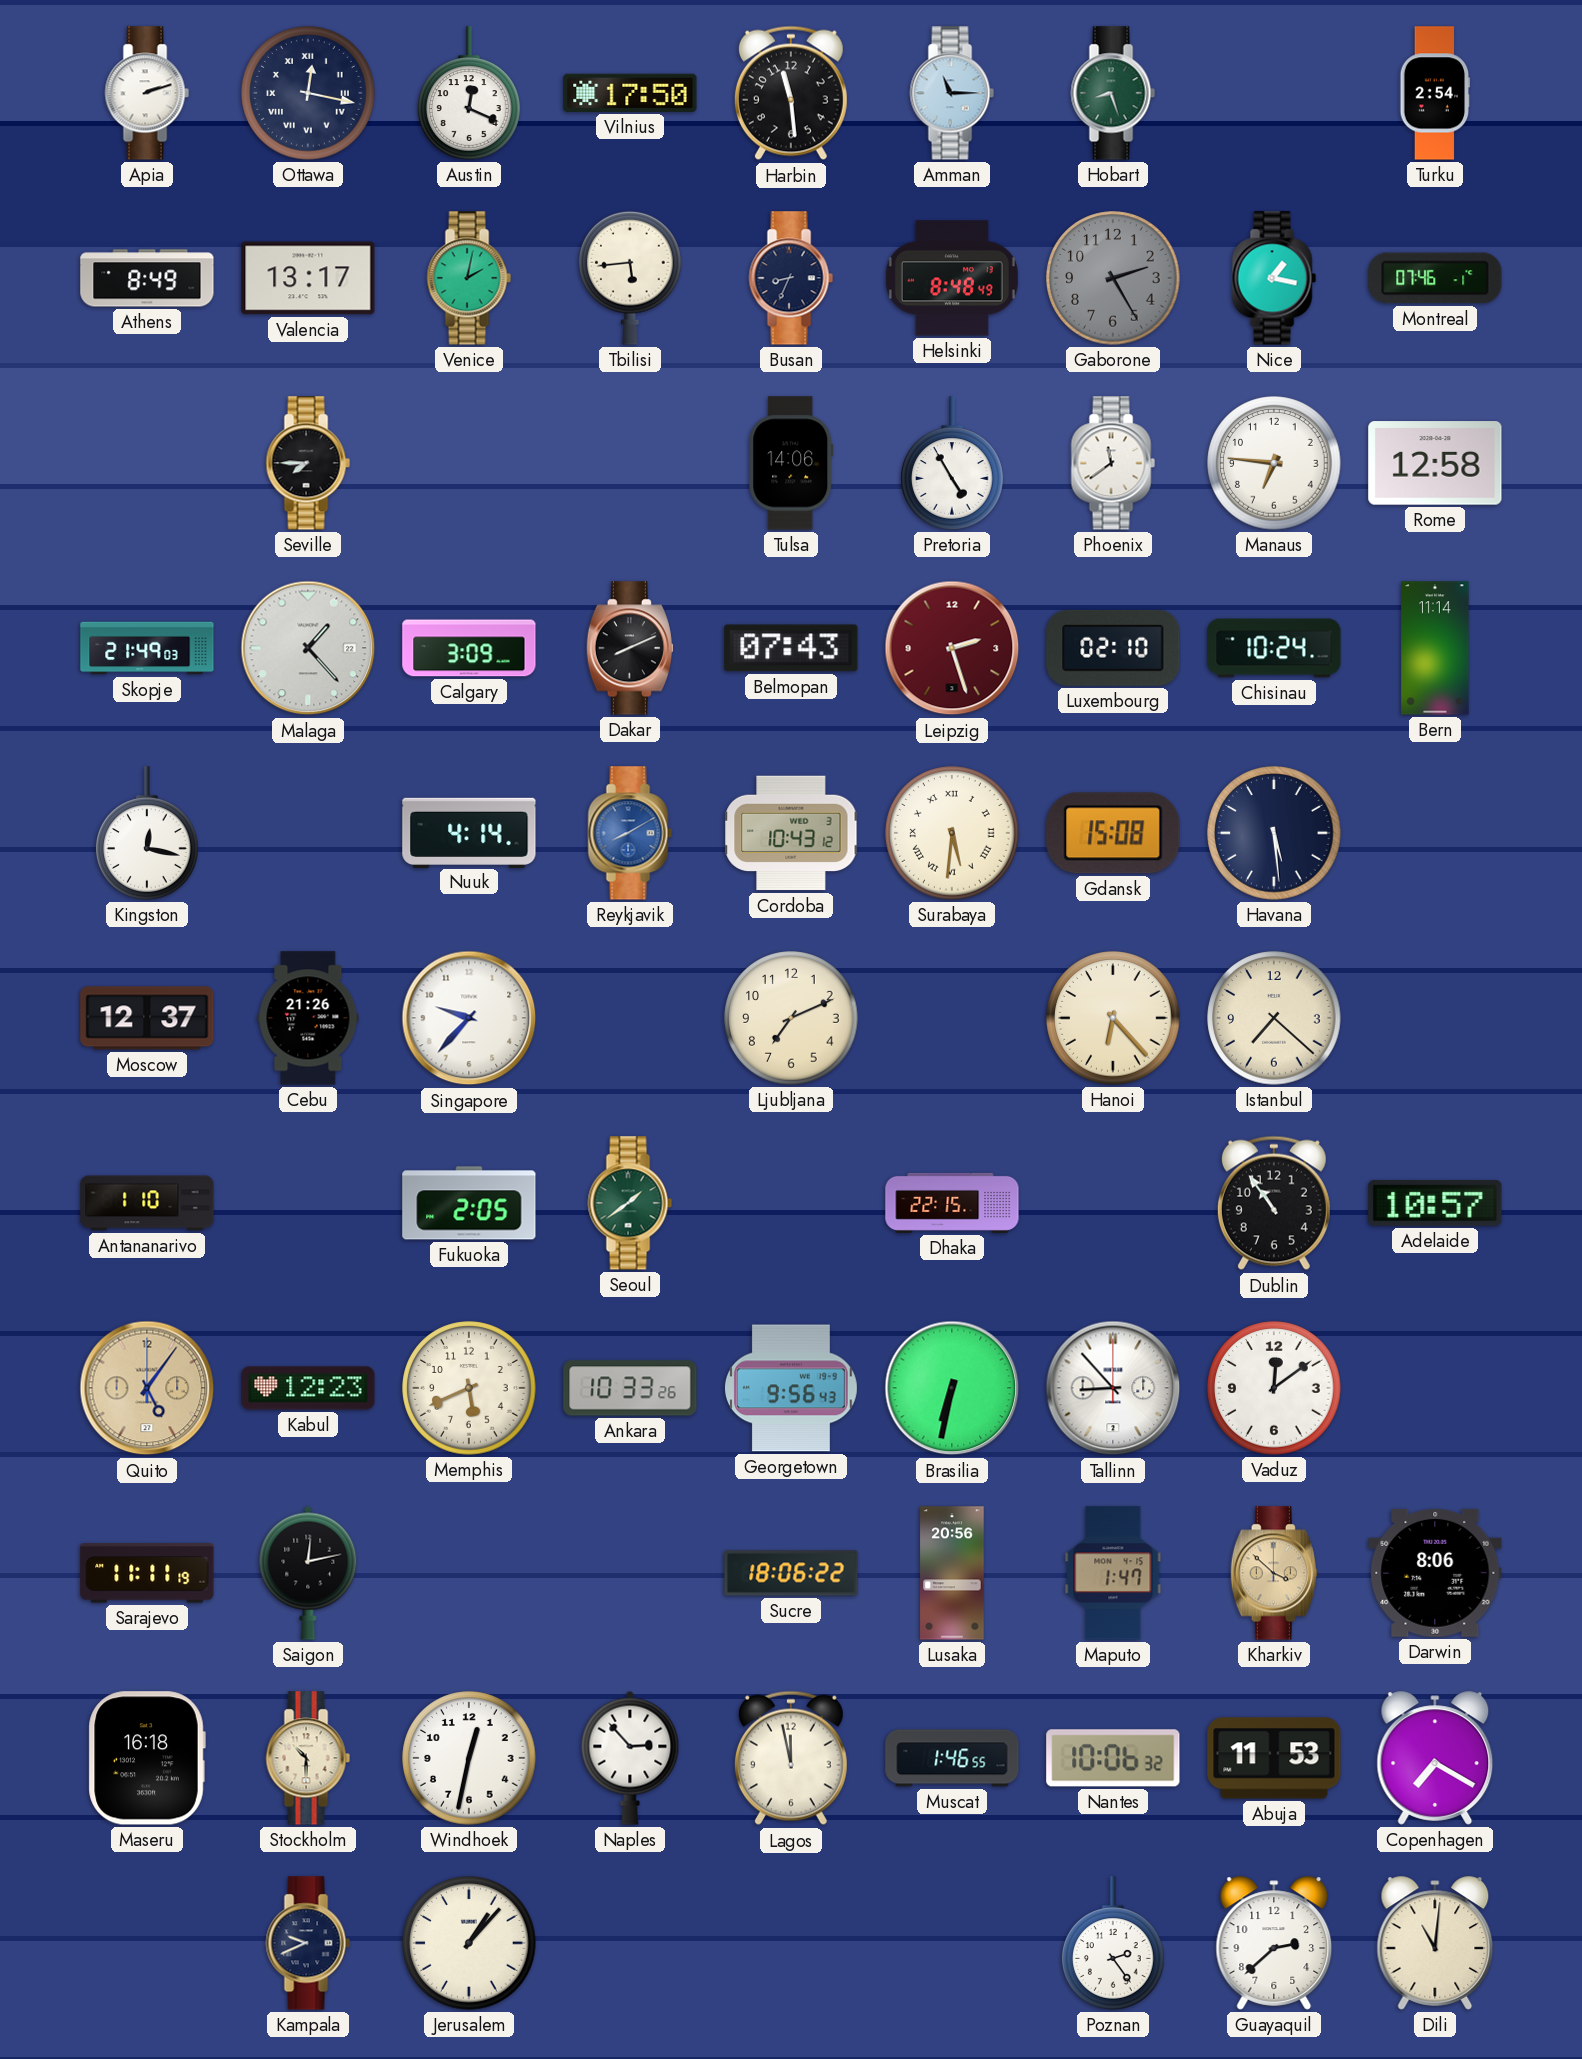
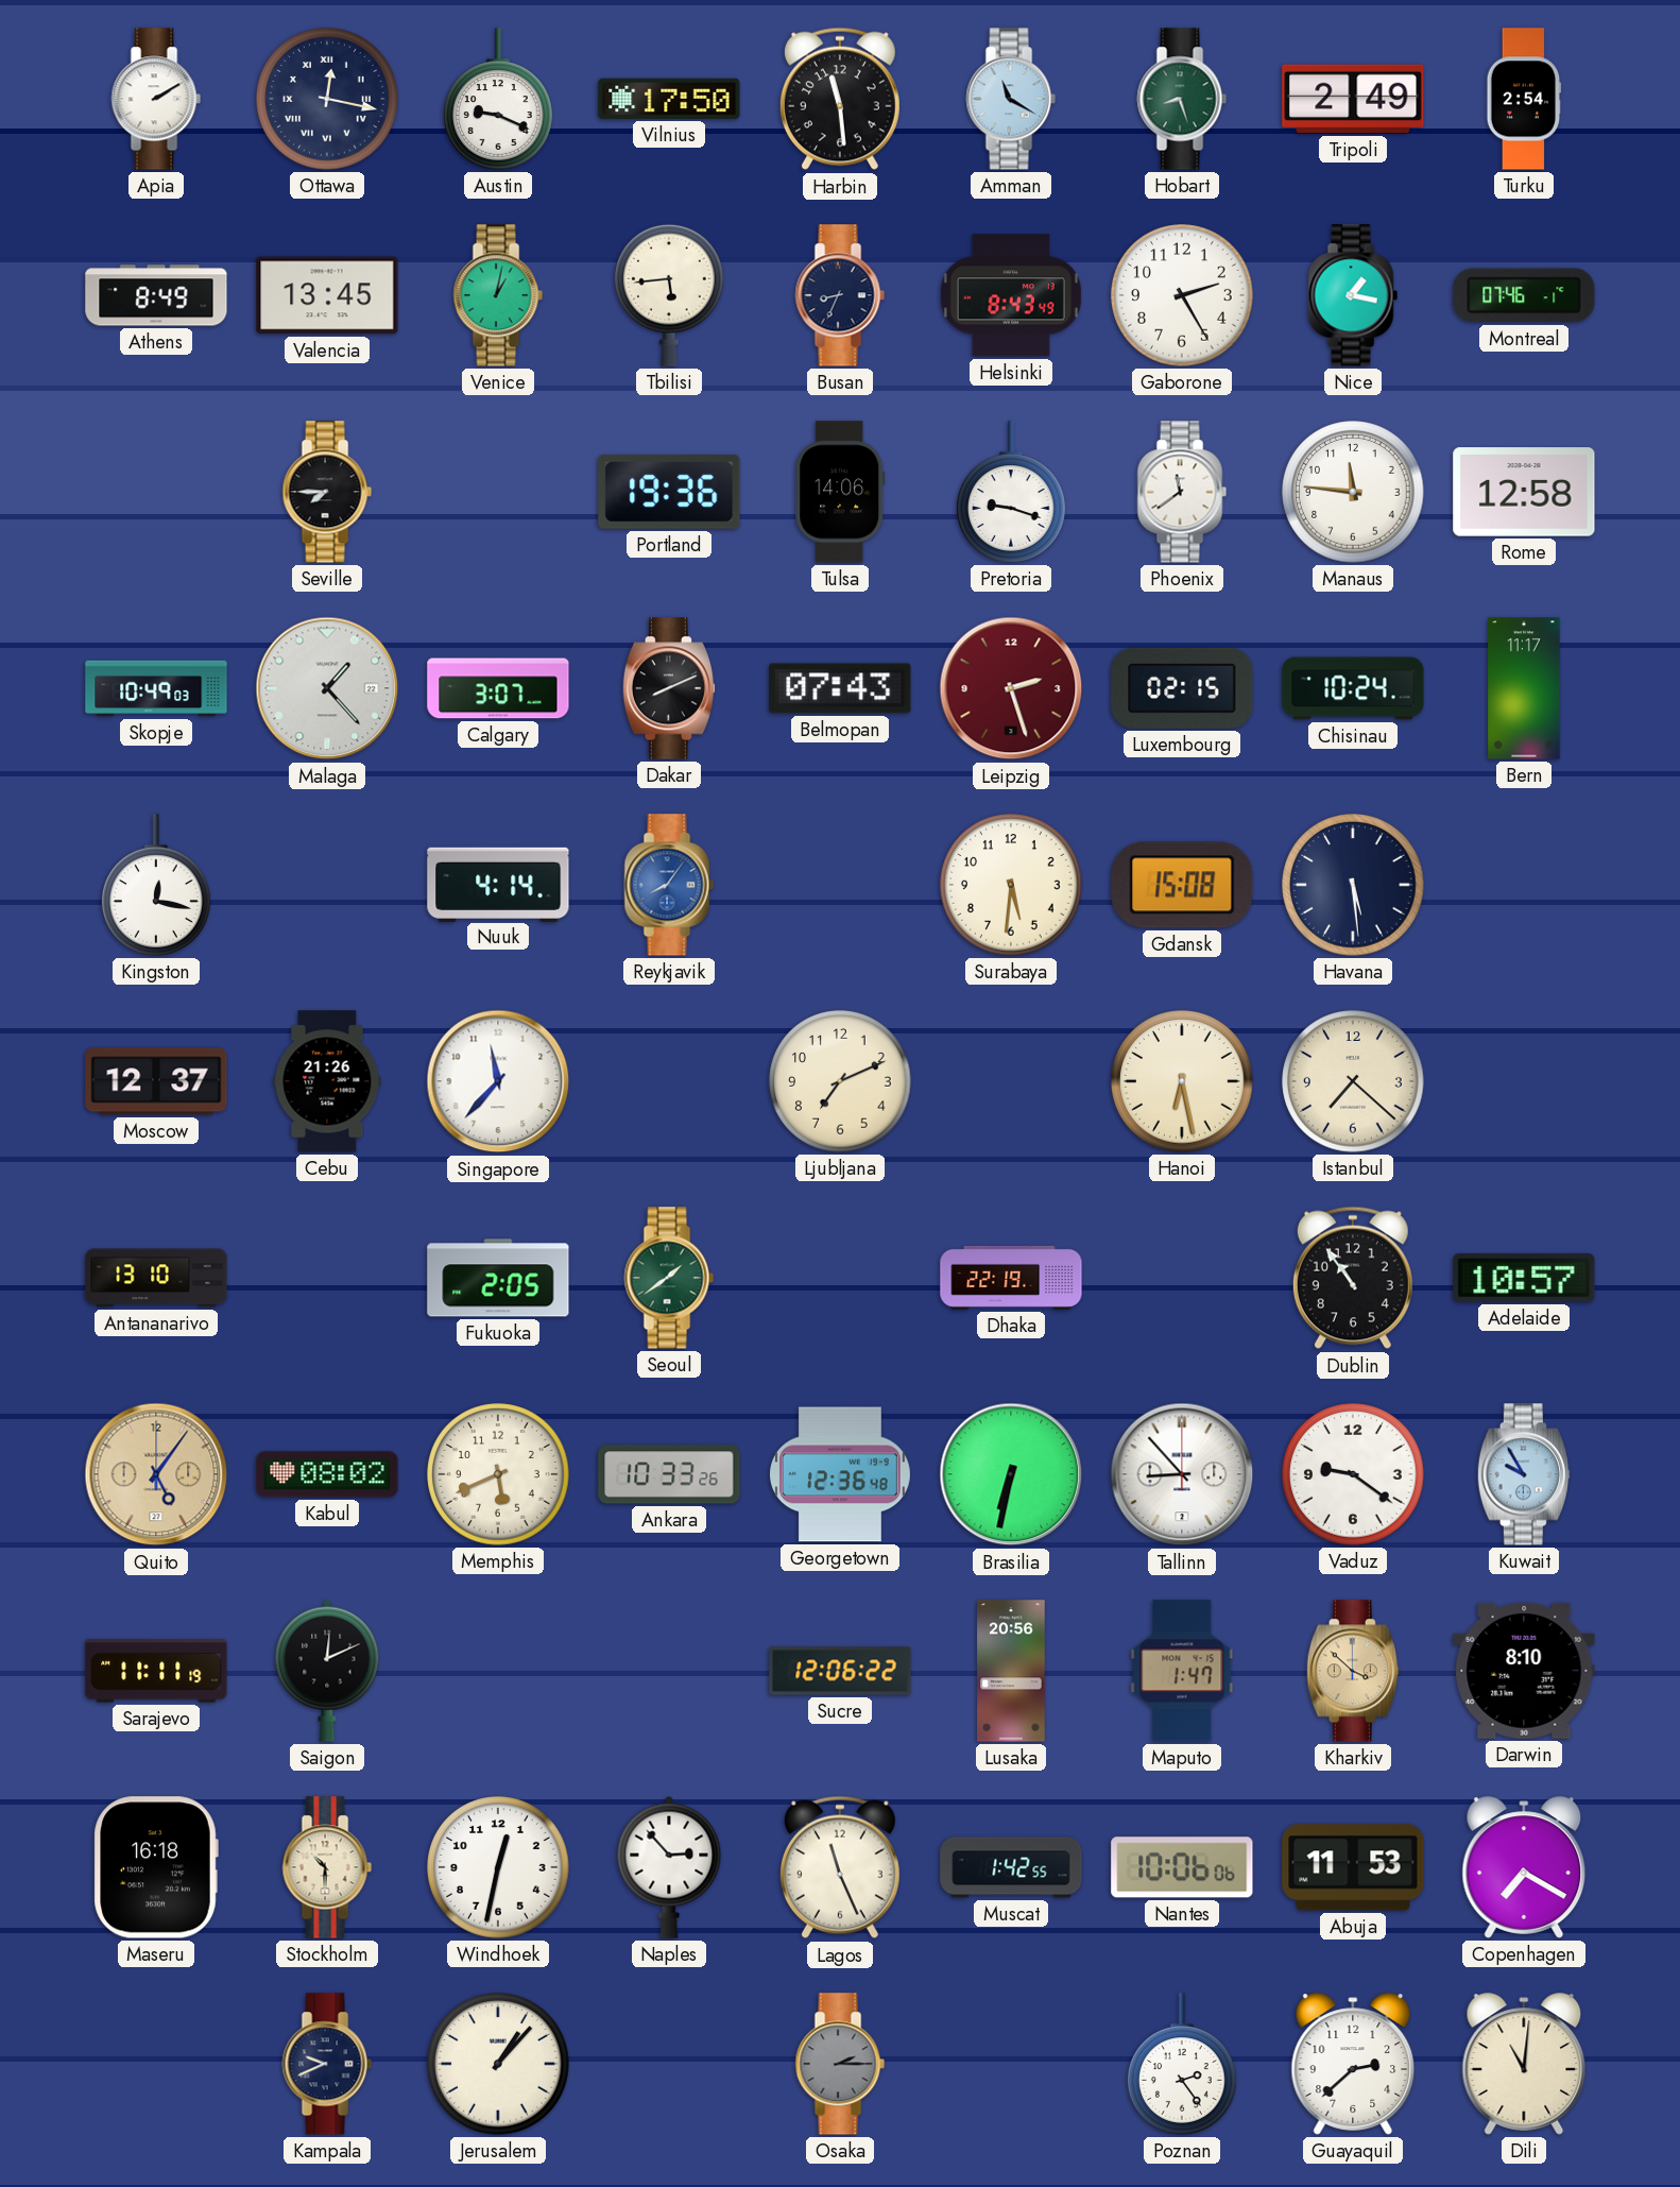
Apia: 2:12 -> 2:10 (156, 99)
Austin: 12:19 -> 9:19 (499, 99)
Amman: 11:15 -> 11:20 (1011, 99)
Tripoli: none -> 2:49 (1353, 99)
Valencia: 13:17 -> 13:45 (327, 295)
Venice: 2:02 -> 1:02 (498, 295)
Helsinki: 8:48 -> 8:43 (1011, 295)
Gaborone dial: grey -> white (1182, 295)
Portland: none -> 19:36 (669, 492)
Pretoria: 4:55 -> 9:18 (1012, 492)
Manaus: 6:46 -> 11:46 (1353, 492)
Skopje: 21:49 -> 10:49 (156, 688)
Calgary: 3:09 -> 3:07 (498, 688)
Luxembourg: 02:10 -> 02:15 (1182, 688)
Bern: 11:14 -> 11:17 (1524, 688)
Reykjavik: 8:10 -> 8:06 (669, 885)
Cordoba: 10:43 -> none (791, 833)
Surabaya numerals: Roman -> Arabic (1011, 885)
Singapore: 9:37 -> 11:37 (498, 1081)
Hanoi: 6:23 -> 6:28 (1182, 1081)
Antananarivo: 1:10 -> 13:10 (156, 1278)
Dhaka: 22:15 -> 22:19 (1011, 1278)
Kabul: 12:23 -> 08:02 (327, 1474)
Georgetown: 9:56 -> 12:36 (840, 1474)
Vaduz: 12:09 -> 9:21 (1353, 1474)
Kuwait: none -> 9:55 (1524, 1474)
Saigon: 12:13 -> 12:11 (327, 1671)
Sucre: 18:06 -> 12:06 (840, 1671)
Darwin: 8:06 -> 8:10 (1524, 1671)
Lagos: 11:58 -> 11:26 (840, 1867)
Muscat: 1:46 -> 1:42 (1011, 1867)
Nantes: 10:06:32 -> 10:06:06 (1182, 1867)
Osaka: none -> 2:15 (840, 2064)
